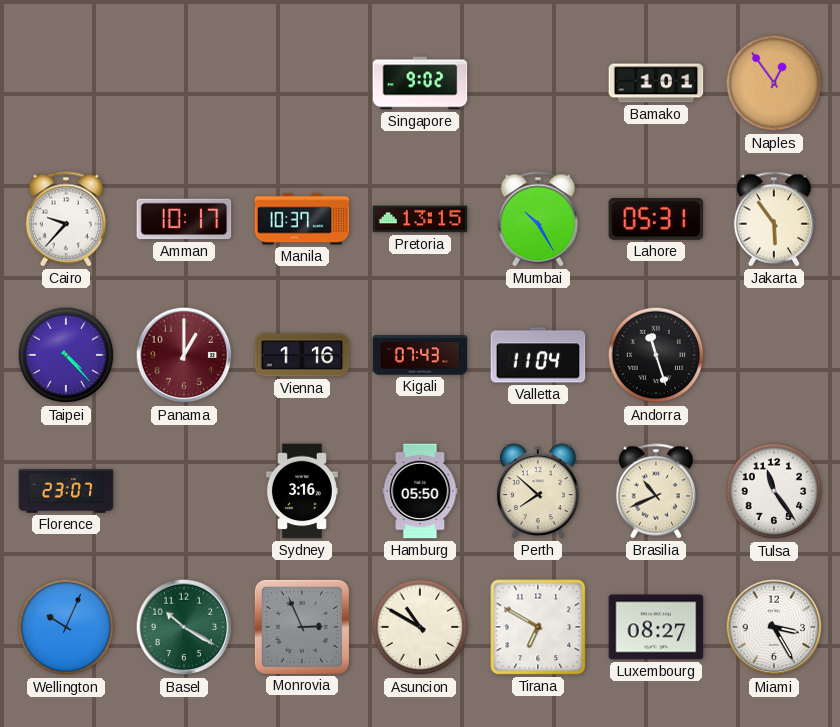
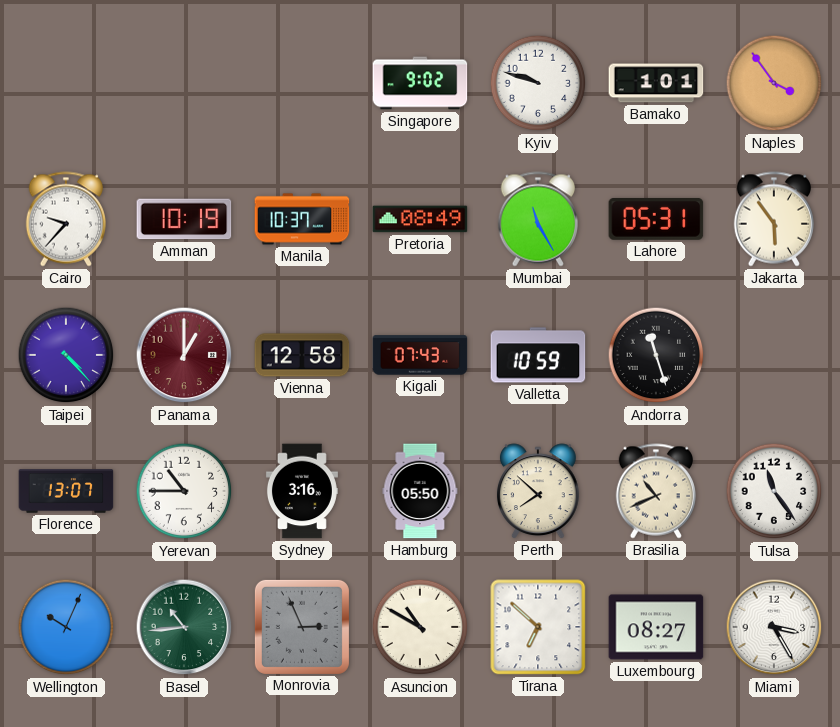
Kyiv: none -> 9:48 (538, 83)
Naples: 12:54 -> 3:54 (774, 83)
Amman: 10:17 -> 10:19 (184, 219)
Pretoria: 13:15 -> 08:49 (420, 219)
Mumbai: 10:25 -> 11:25 (537, 219)
Vienna: 1:16 -> 12:58 (302, 355)
Valletta: 11:04 -> 10:59 (538, 355)
Florence: 23:07 -> 13:07 (66, 491)
Yerevan: none -> 10:45 (184, 491)
Basel: 10:20 -> 10:44 (184, 627)
Tirana: 6:50 -> 6:52 (538, 627)
